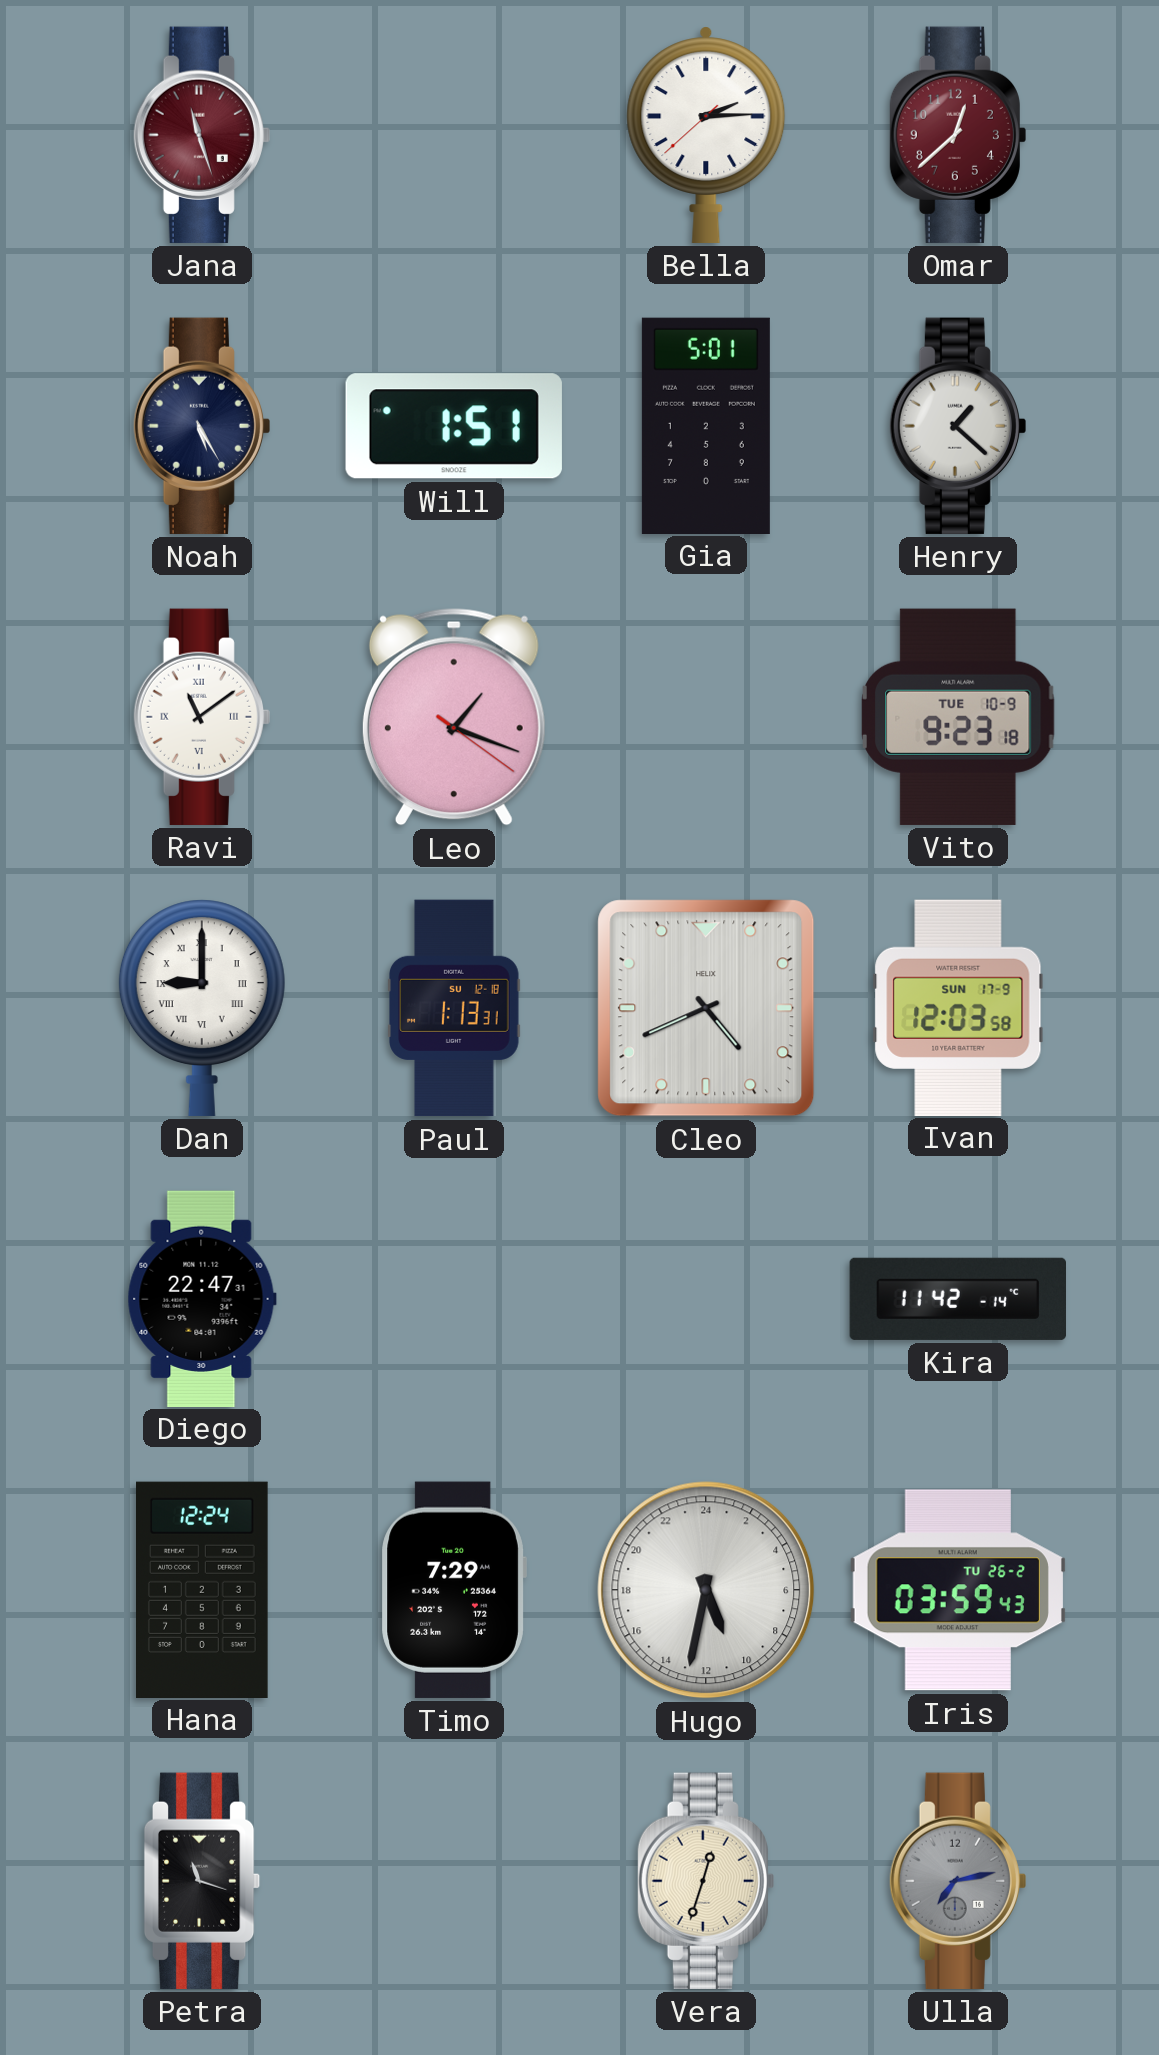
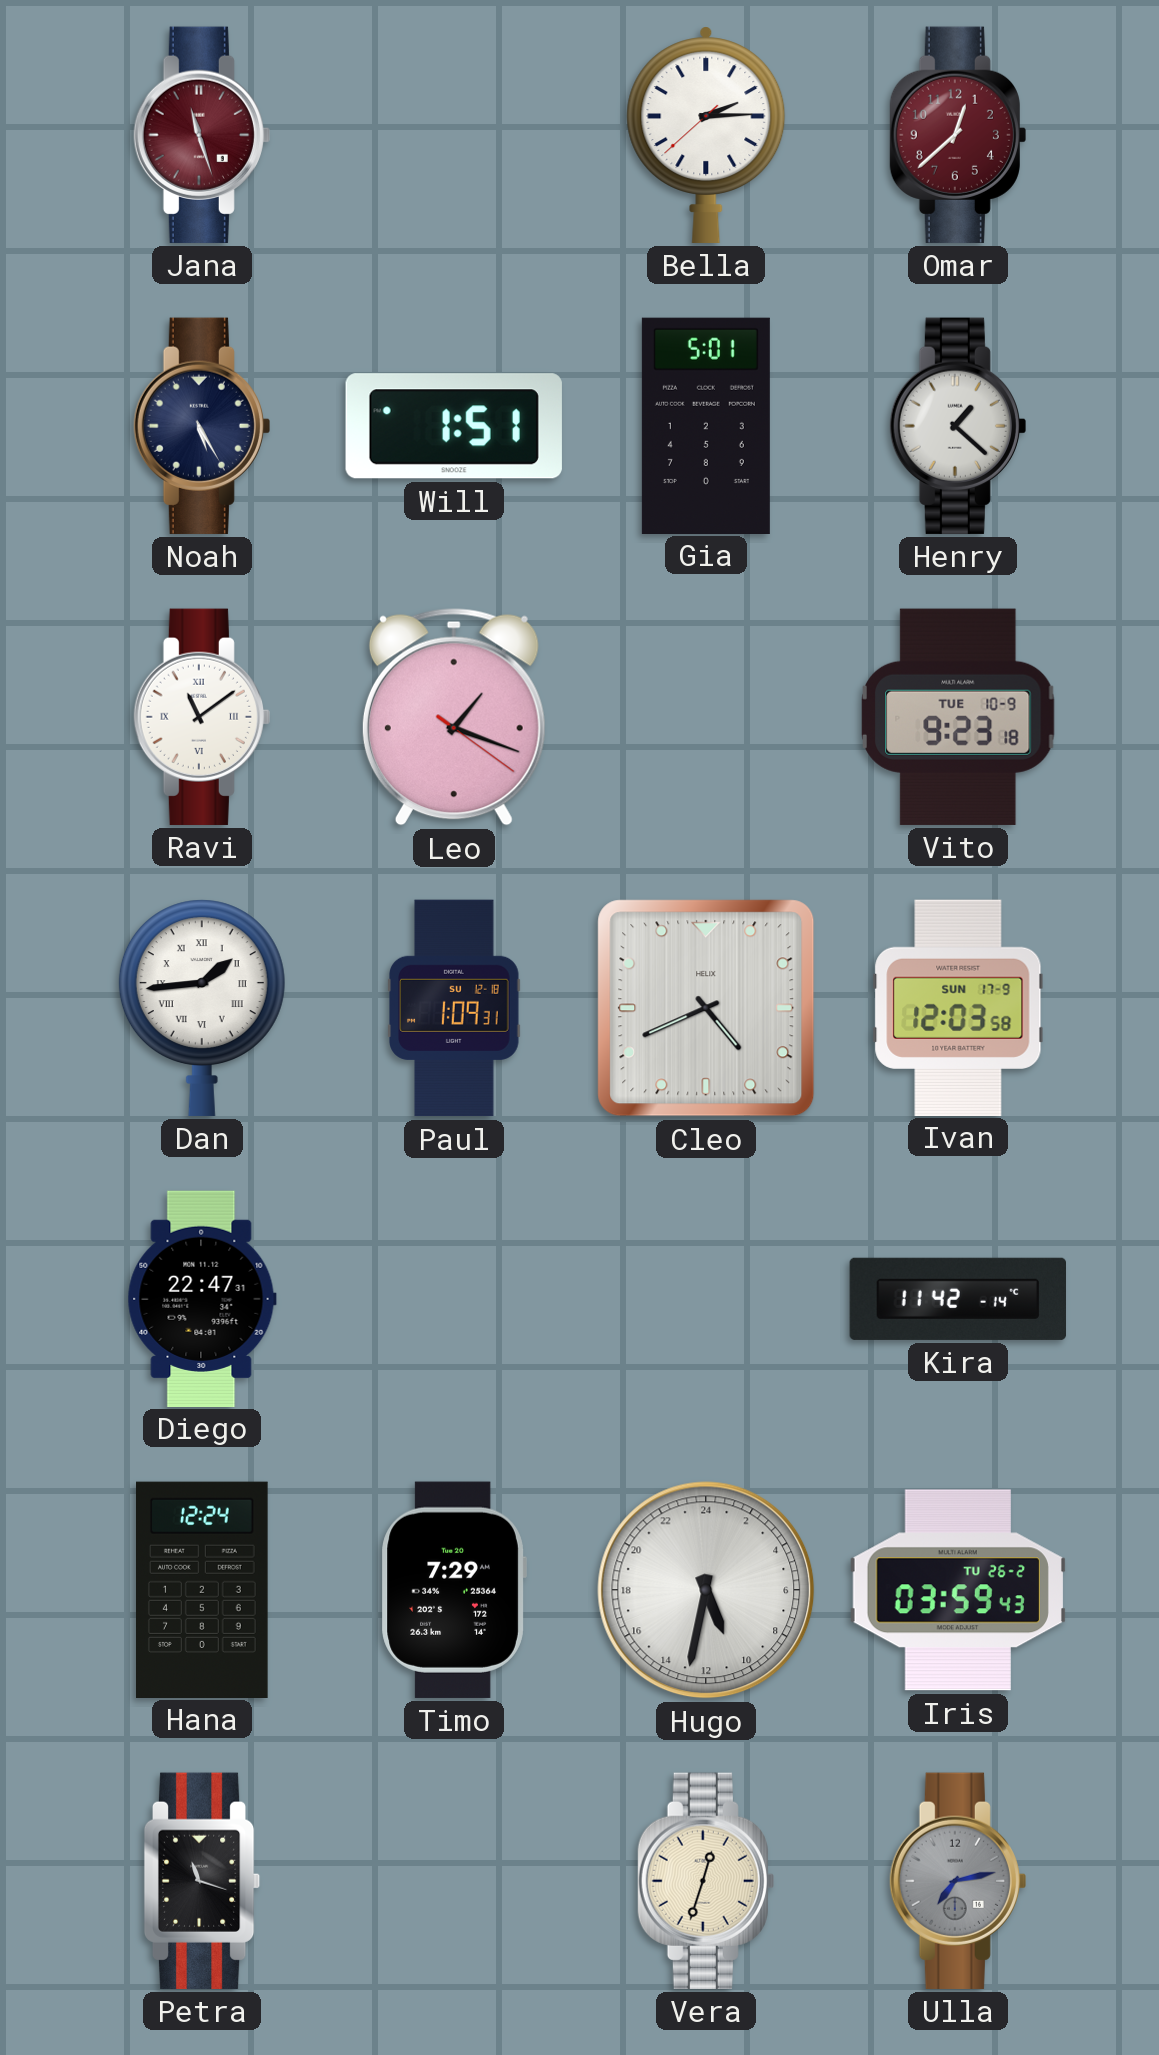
Dan: 9:00 -> 1:44 (202, 1008)
Paul: 1:13 -> 1:09 (454, 1008)
